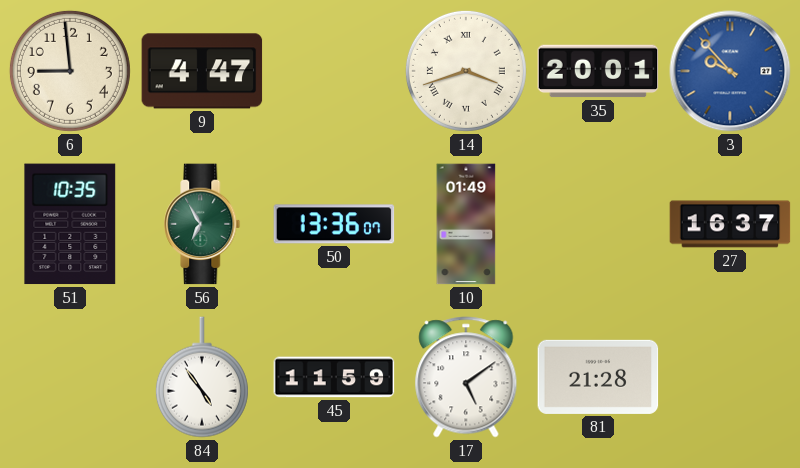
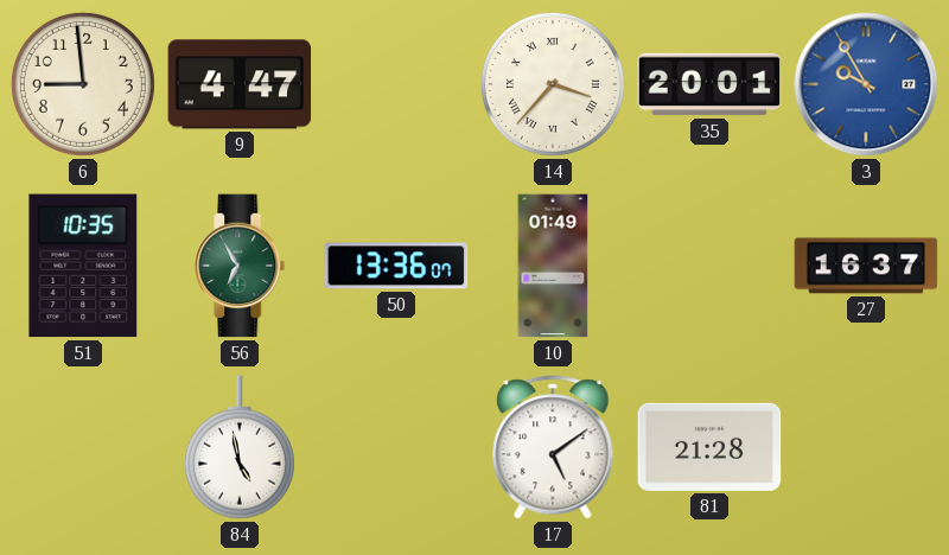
14: 3:42 -> 3:37 (553, 84)
3: 9:53 -> 9:55 (866, 84)
84: 4:54 -> 4:58 (240, 447)
45: 11:59 -> none (334, 377)
